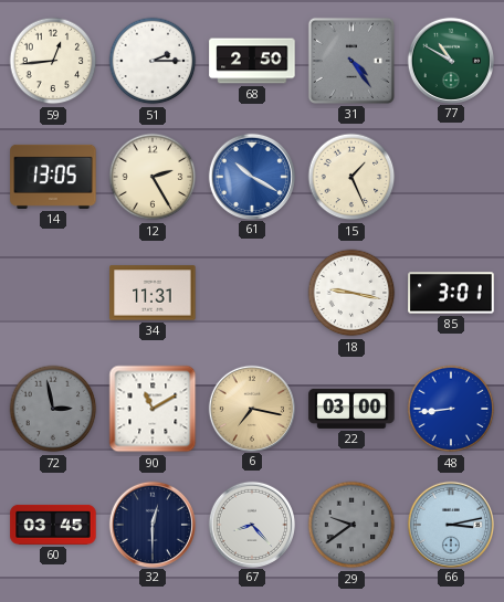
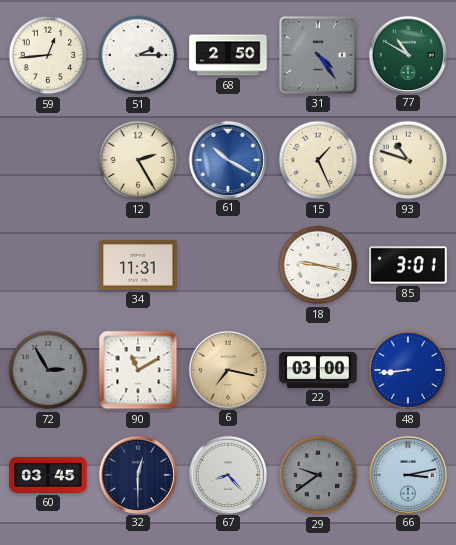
14: 13:05 -> none (53, 177)
93: none -> 10:48 (408, 160)
72: 2:58 -> 2:55 (48, 370)
